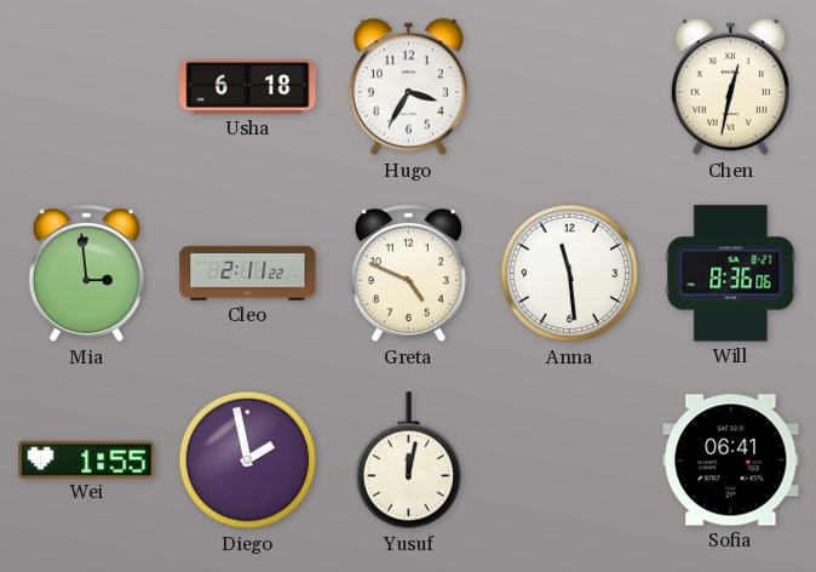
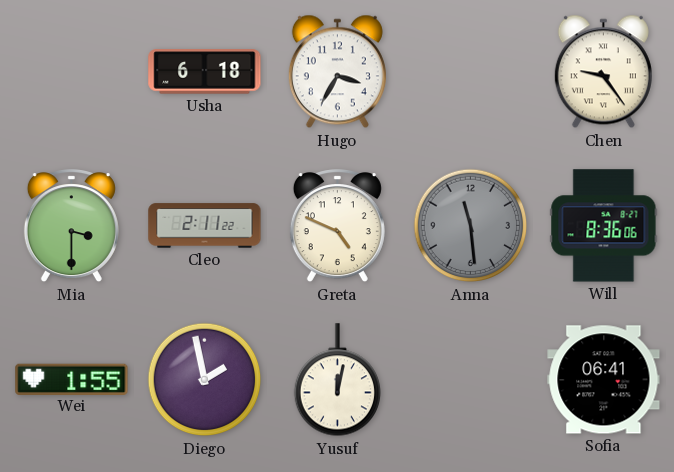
Chen: 12:32 -> 9:24 (603, 72)
Mia: 2:59 -> 3:30 (71, 226)
Anna dial: white -> grey (471, 226)
